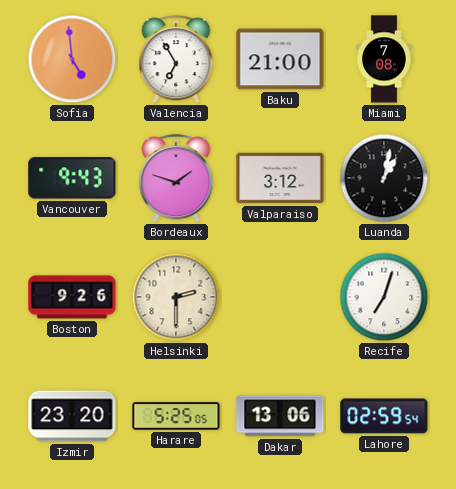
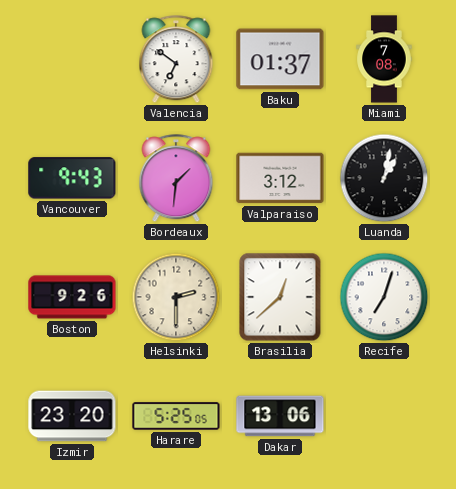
Sofia: 4:59 -> none (72, 59)
Valencia: 6:55 -> 6:51 (176, 60)
Baku: 21:00 -> 01:37 (280, 59)
Bordeaux: 1:48 -> 1:31 (176, 179)
Brasilia: none -> 12:38 (280, 297)
Lahore: 02:59 -> none (384, 416)
